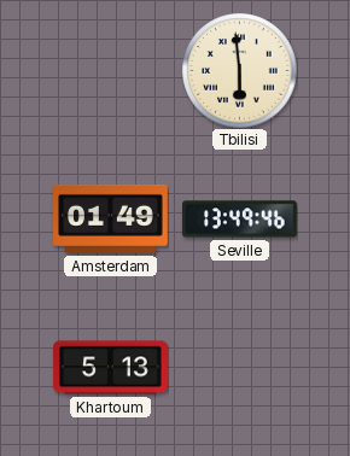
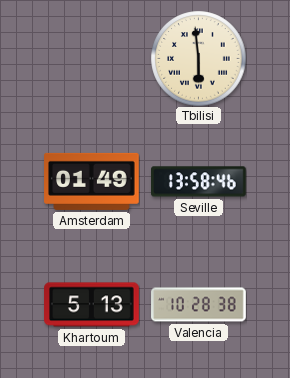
Seville: 13:49 -> 13:58 (199, 182)
Valencia: none -> 10:28 (199, 305)
